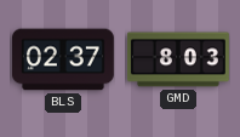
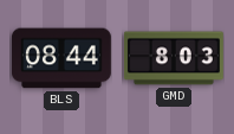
BLS: 02:37 -> 08:44 (63, 58)
